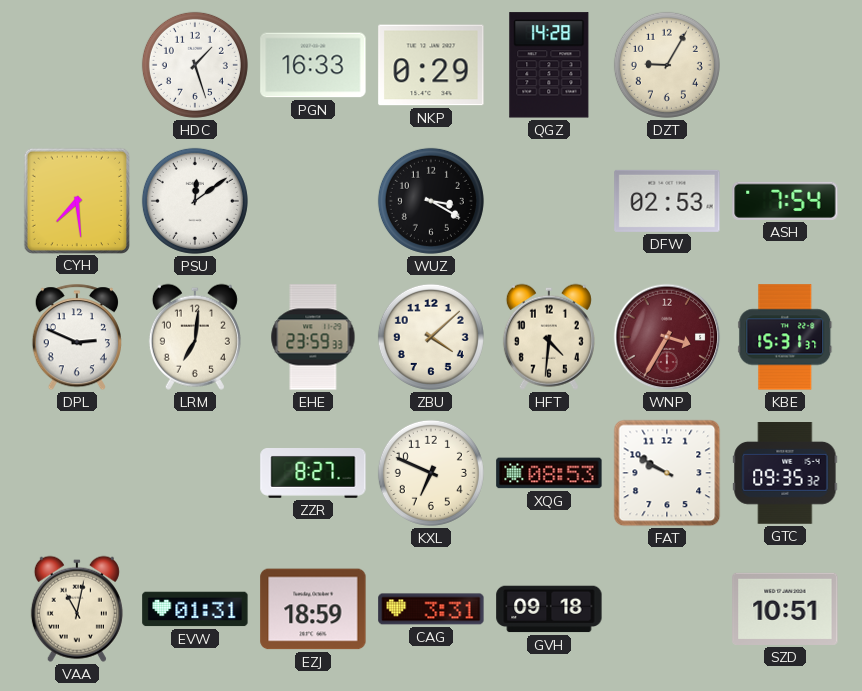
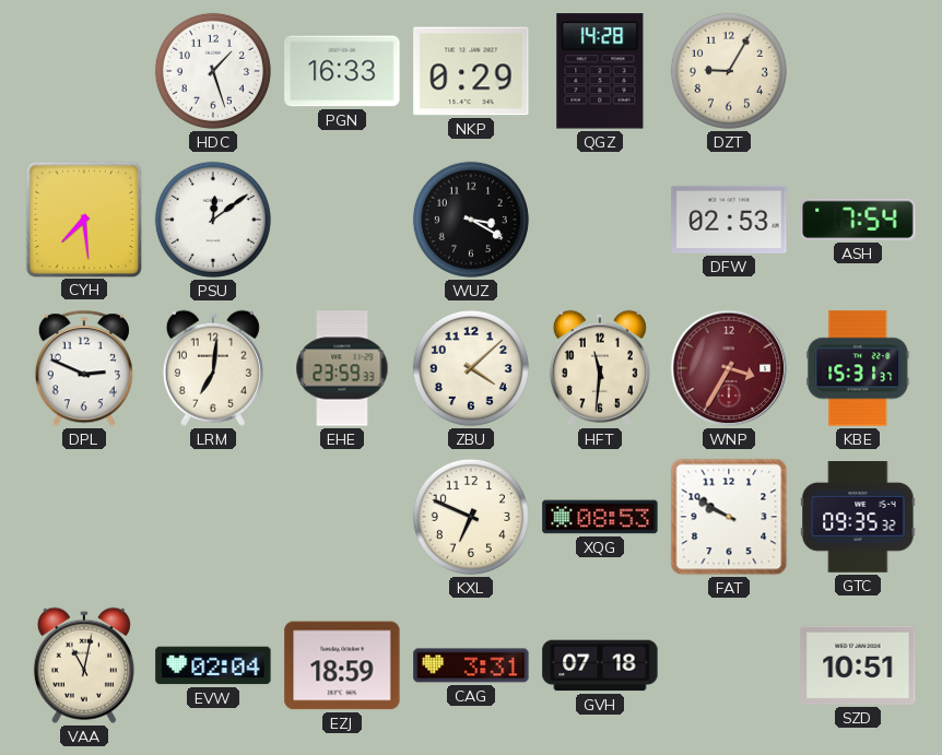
HFT: 4:31 -> 11:31 (600, 368)
ZZR: 8:27 -> none (313, 474)
EVW: 01:31 -> 02:04 (213, 665)
GVH: 09:18 -> 07:18 (600, 665)
